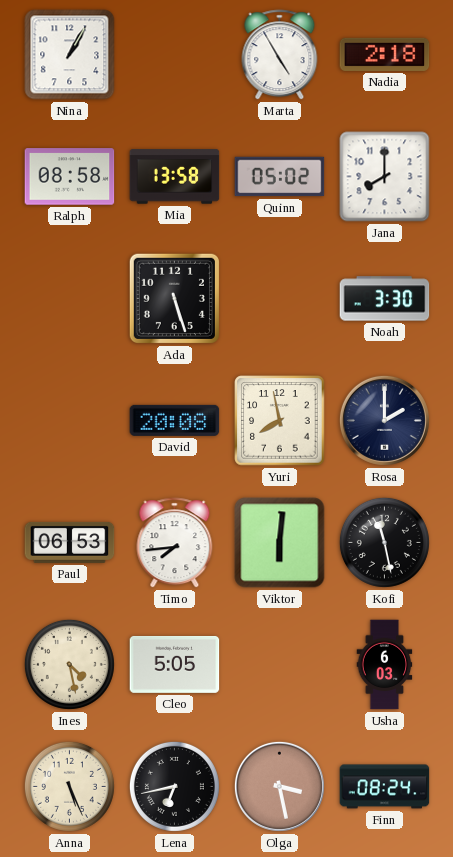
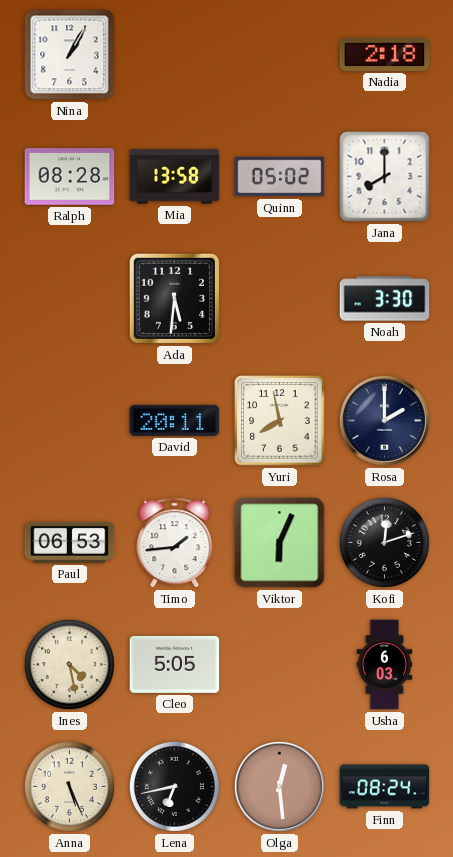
Marta: 4:55 -> none (280, 55)
Ralph: 08:58 -> 08:28 (70, 177)
Ada: 5:27 -> 5:31 (174, 298)
David: 20:08 -> 20:11 (175, 420)
Timo: 7:44 -> 1:44 (175, 543)
Viktor: 6:01 -> 6:04 (280, 543)
Kofi: 11:28 -> 12:12 (384, 542)
Olga: 3:28 -> 12:29 (279, 786)
